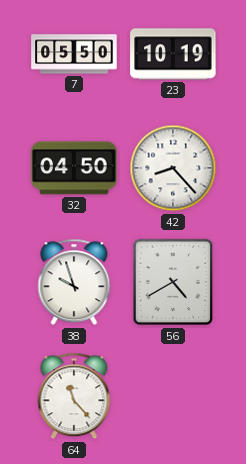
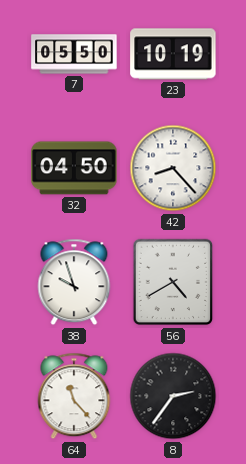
8: none -> 2:36 (173, 396)
